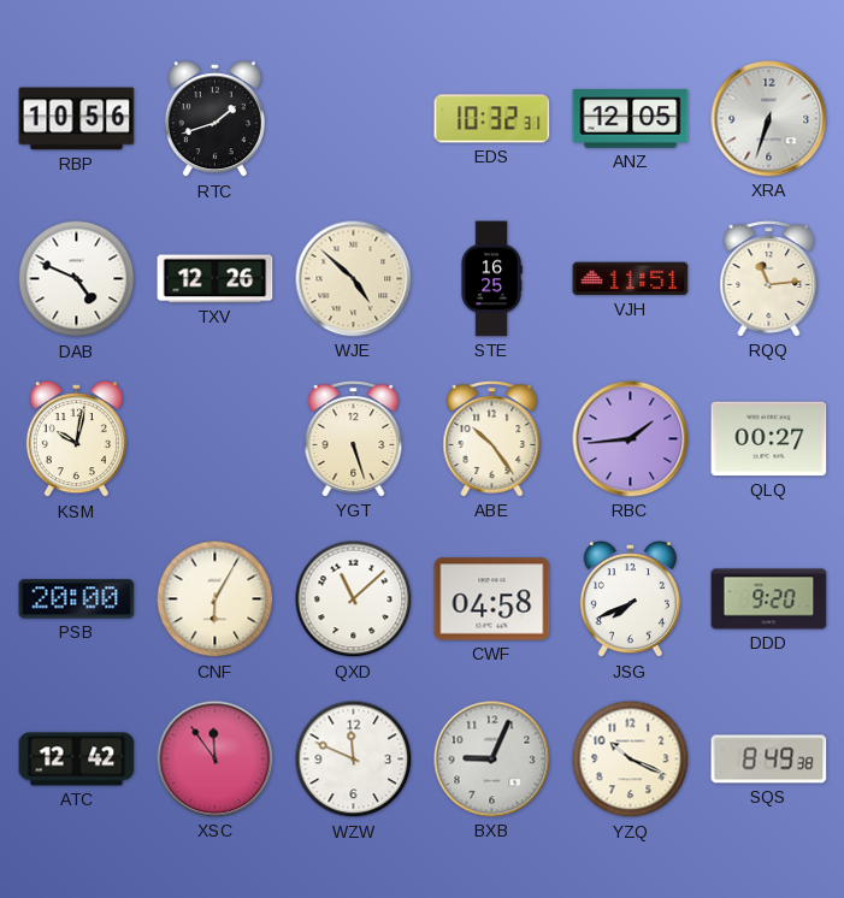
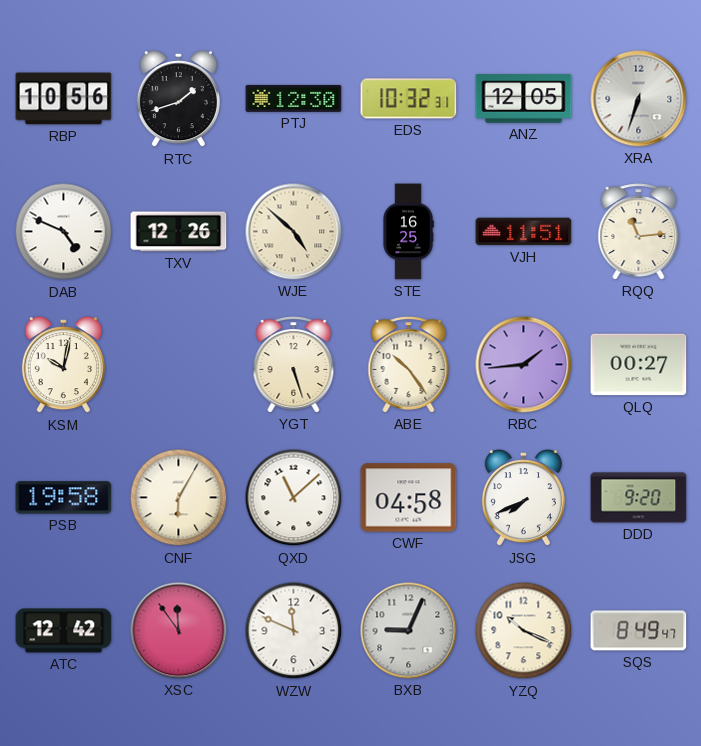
PTJ: none -> 12:30 (294, 98)
PSB: 20:00 -> 19:58 (64, 498)
SQS: 8:49:38 -> 8:49:47 (639, 631)
